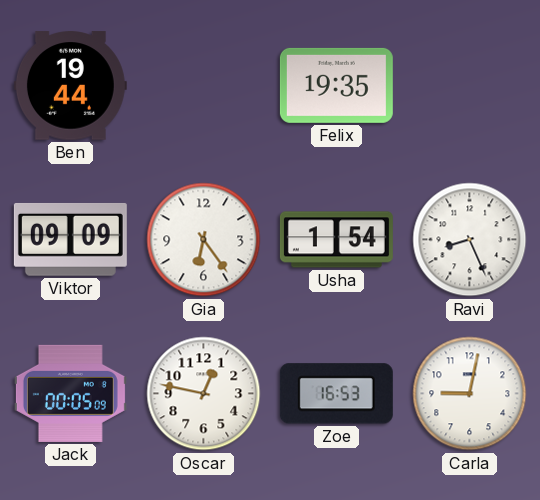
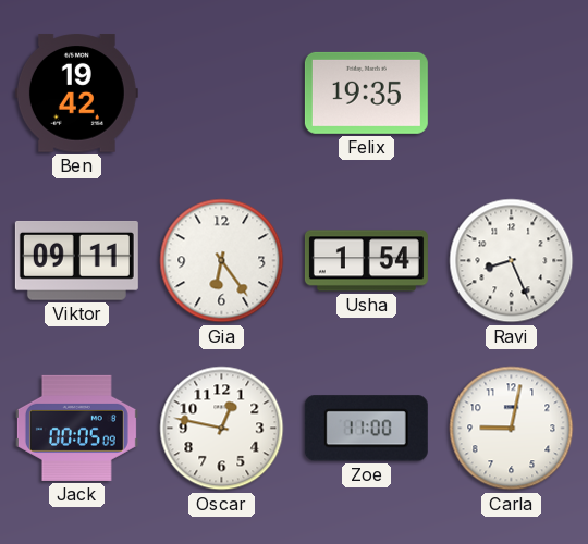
Ben: 19:44 -> 19:42 (76, 94)
Viktor: 09:09 -> 09:11 (76, 260)
Zoe: 16:53 -> 11:00 (366, 429)
